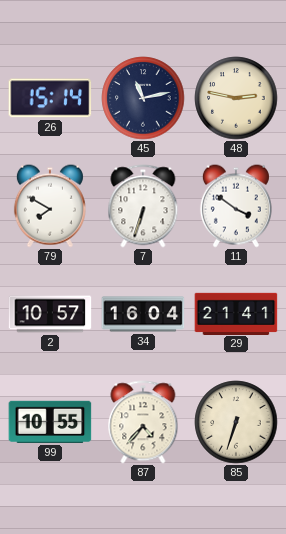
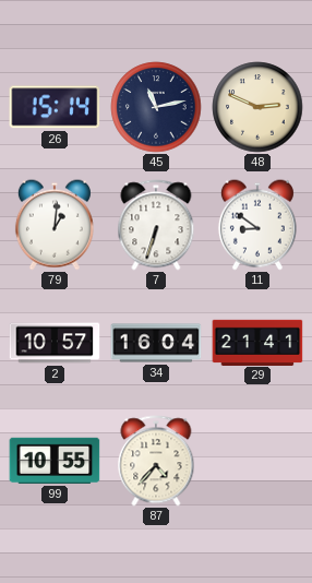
48: 2:47 -> 2:49 (257, 107)
79: 7:50 -> 1:01 (55, 225)
11: 3:51 -> 8:51 (257, 225)
85: 6:33 -> none (236, 422)
